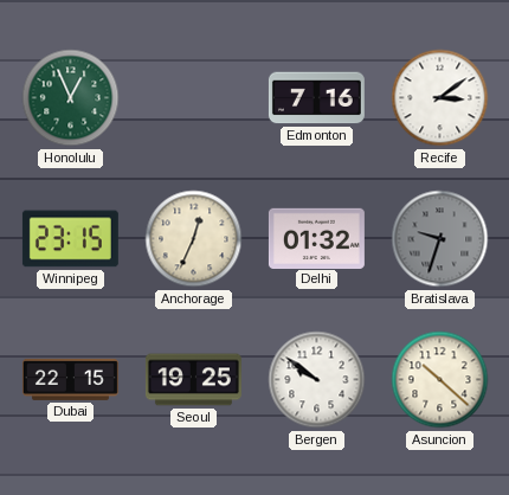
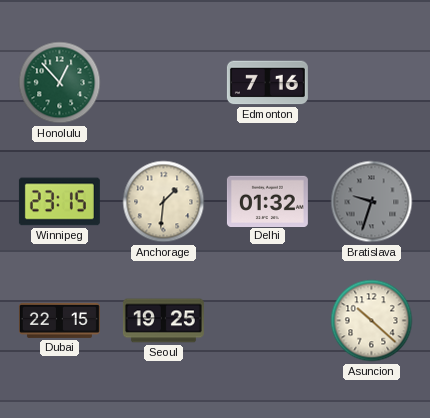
Honolulu: 12:56 -> 12:53 (60, 83)
Recife: 3:09 -> none (440, 98)
Anchorage: 12:34 -> 1:31 (164, 202)
Bergen: 9:51 -> none (317, 380)
